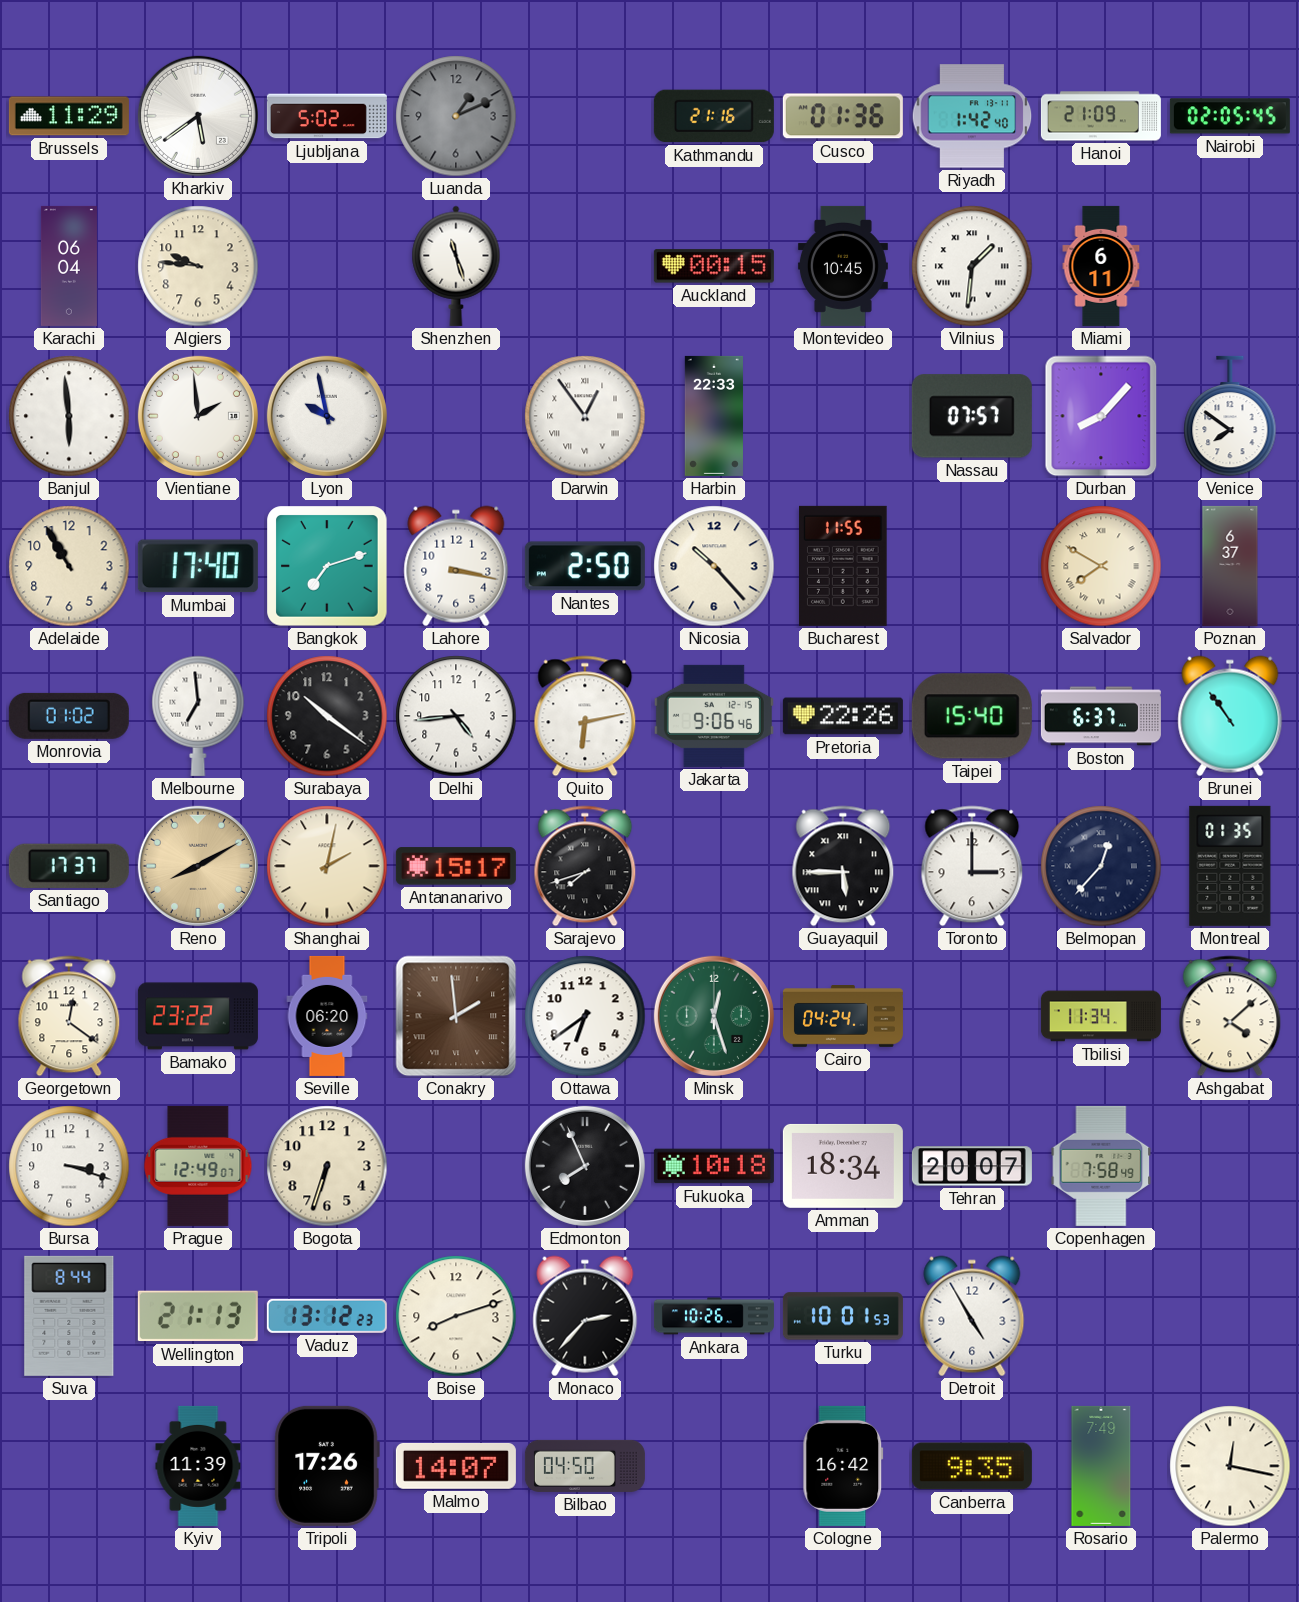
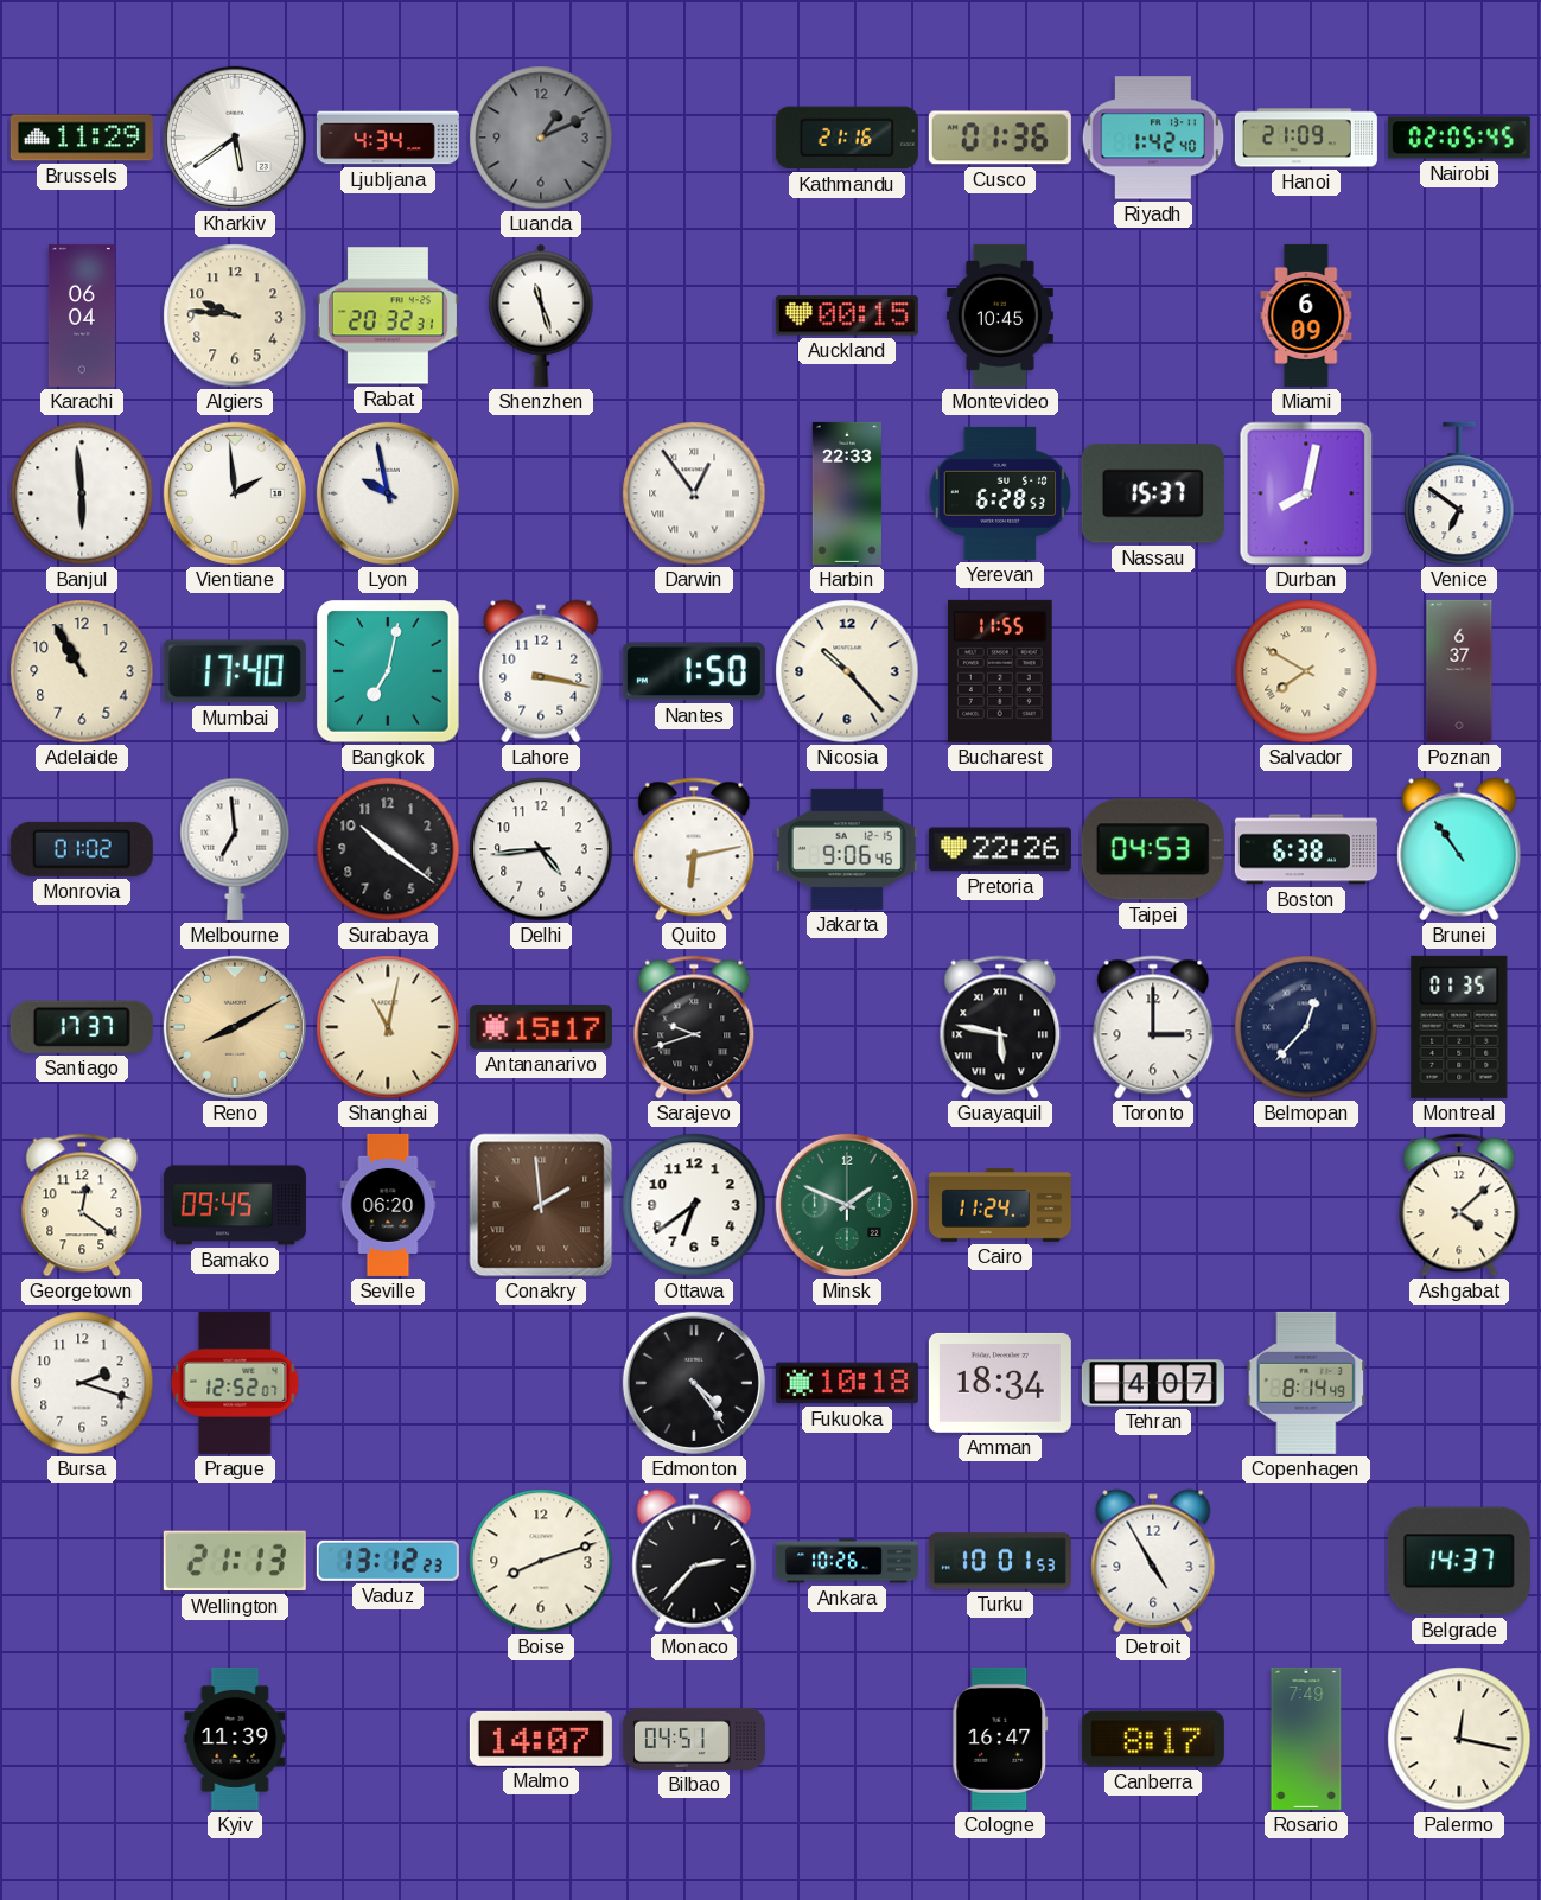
Ljubljana: 5:02 -> 4:34 (388, 138)
Rabat: none -> 20:32 (388, 315)
Vilnius: 1:31 -> none (972, 266)
Miami: 6:11 -> 6:09 (1306, 315)
Yerevan: none -> 6:28 (1000, 493)
Nassau: 07:57 -> 15:37 (1153, 493)
Durban: 8:07 -> 8:02 (1306, 493)
Venice: 7:51 -> 6:51 (1459, 493)
Bangkok: 7:12 -> 7:02 (388, 671)
Nantes: 2:50 -> 1:50 (694, 671)
Taipei: 15:40 -> 04:53 (1153, 849)
Boston: 6:37 -> 6:38 (1306, 849)
Shanghai: 2:02 -> 11:02 (388, 1027)
Sarajevo: 7:42 -> 9:42 (694, 1027)
Guayaquil: 5:45 -> 5:47 (1000, 1027)
Bamako: 23:22 -> 09:45 (235, 1205)
Minsk: 12:27 -> 1:49 (847, 1205)
Cairo: 04:24 -> 11:24 (1000, 1206)
Tbilisi: 11:34 -> none (1101, 1016)
Bursa: 3:18 -> 2:18 (82, 1383)
Prague: 12:49 -> 12:52 (235, 1383)
Bogota: 6:33 -> none (327, 1166)
Edmonton: 7:56 -> 4:24 (694, 1383)
Tehran: 20:07 -> 4:07 (1153, 1383)
Copenhagen: 7:58 -> 8:14 (1306, 1383)
Suva: 8:44 -> none (69, 1316)
Belgrade: none -> 14:37 (1459, 1561)
Tripoli: 17:26 -> none (327, 1466)
Bilbao: 04:50 -> 04:51 (694, 1739)
Cologne: 16:42 -> 16:47 (1000, 1739)
Canberra: 9:35 -> 8:17 (1153, 1739)
